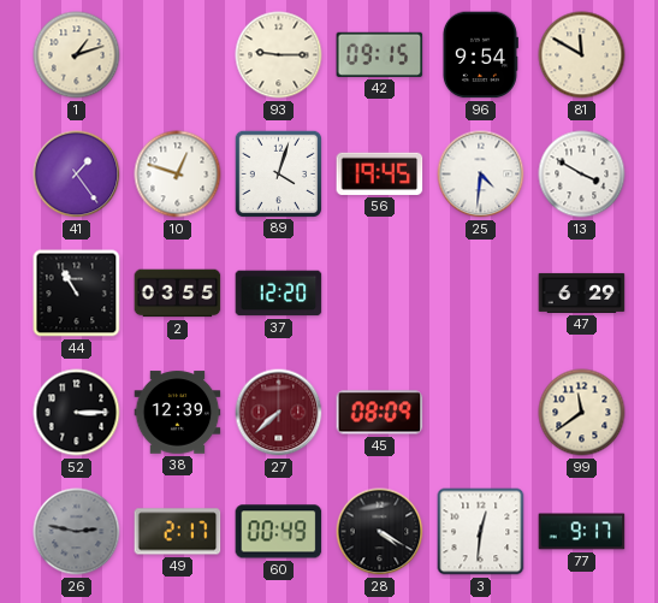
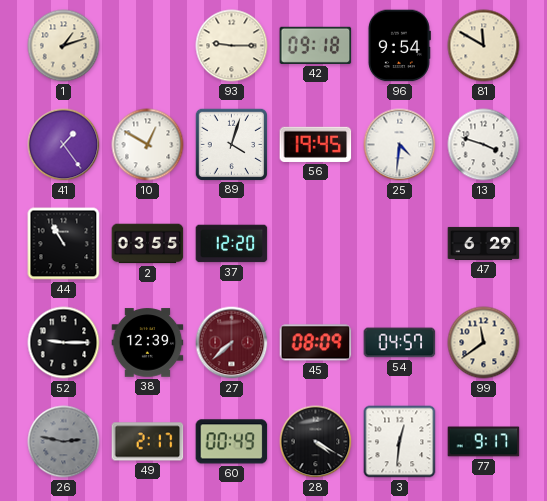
42: 09:15 -> 09:18 (316, 45)
10: 12:48 -> 12:50 (148, 145)
13: 3:50 -> 3:48 (484, 145)
52: 3:15 -> 9:15 (64, 343)
54: none -> 04:57 (400, 343)
